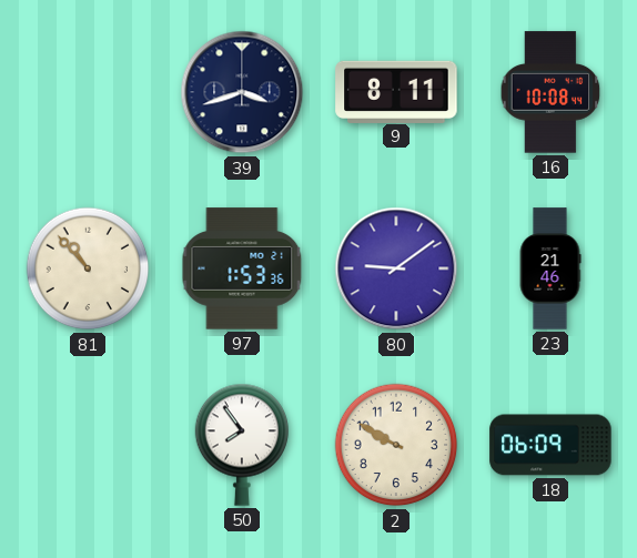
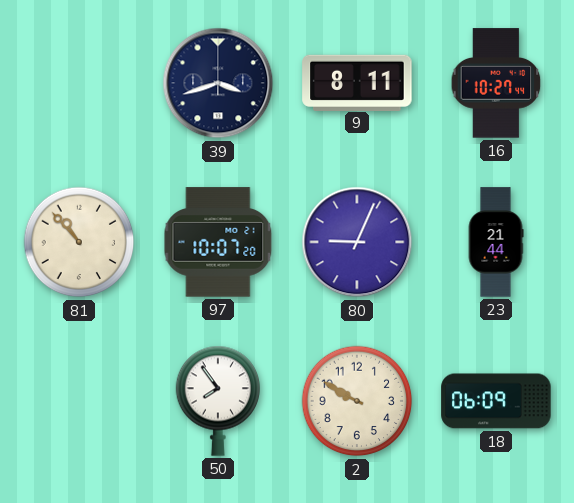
16: 10:08 -> 10:27 (496, 83)
97: 1:53 -> 10:07 (218, 242)
80: 9:09 -> 9:04 (357, 242)
23: 21:46 -> 21:44 (496, 242)
